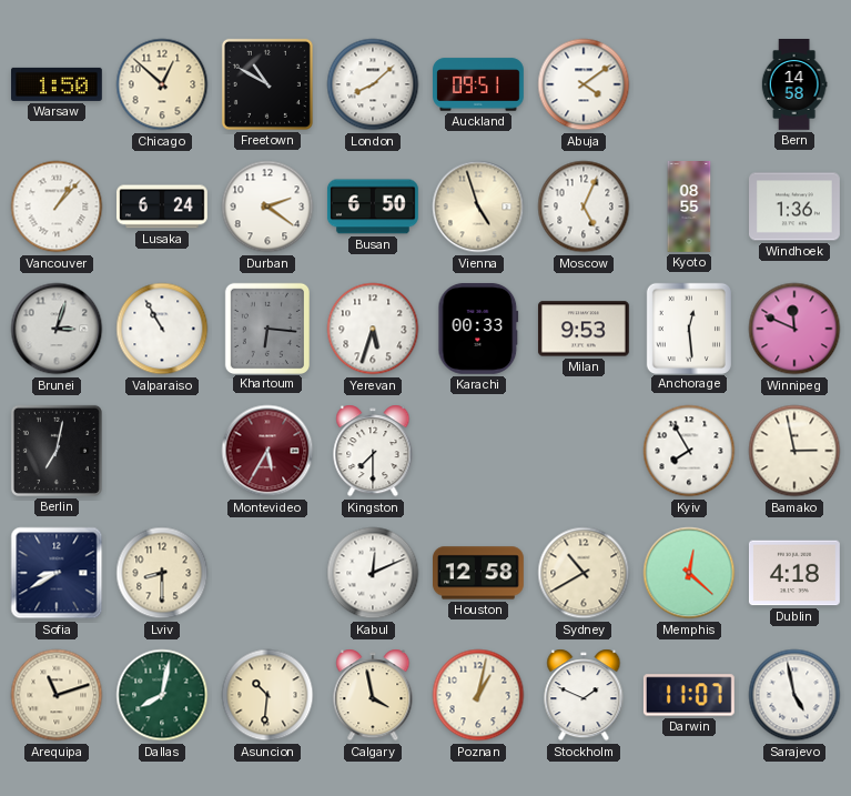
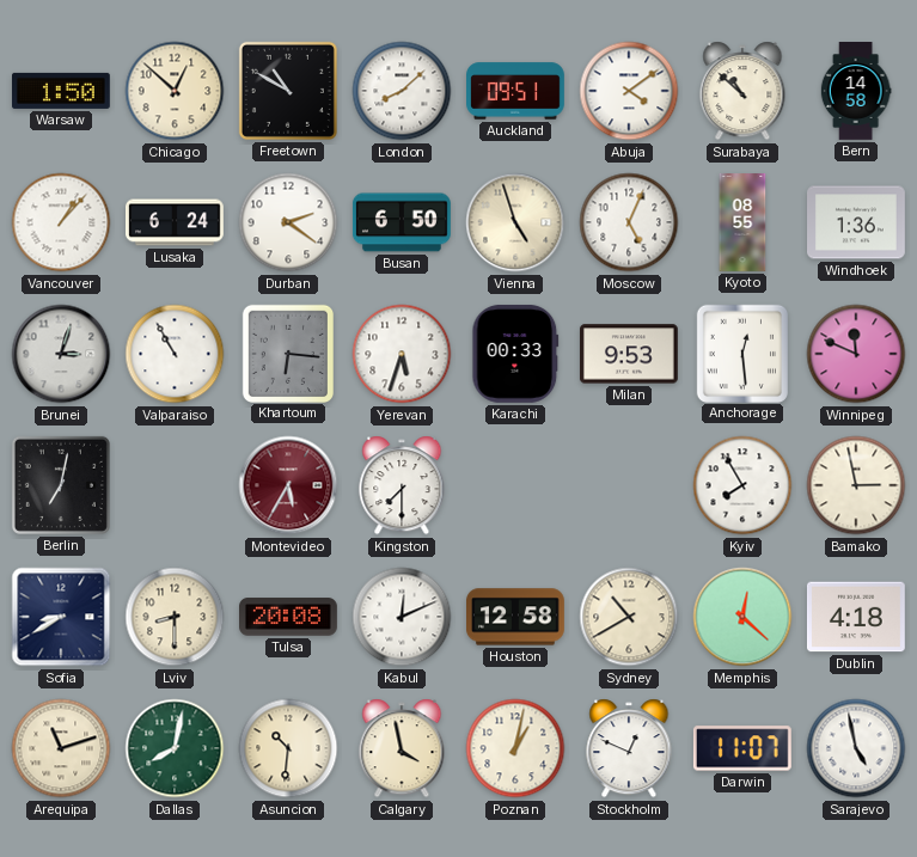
Surabaya: none -> 10:52 (742, 91)
Tulsa: none -> 20:08 (289, 617)
Stockholm: 1:49 -> 12:49 (629, 748)
